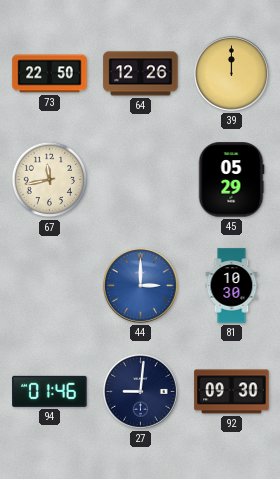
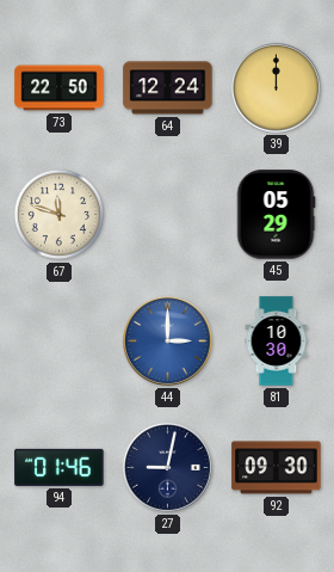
64: 12:26 -> 12:24 (168, 88)
67: 11:43 -> 11:48 (60, 215)
27: 9:01 -> 9:02 (167, 467)
